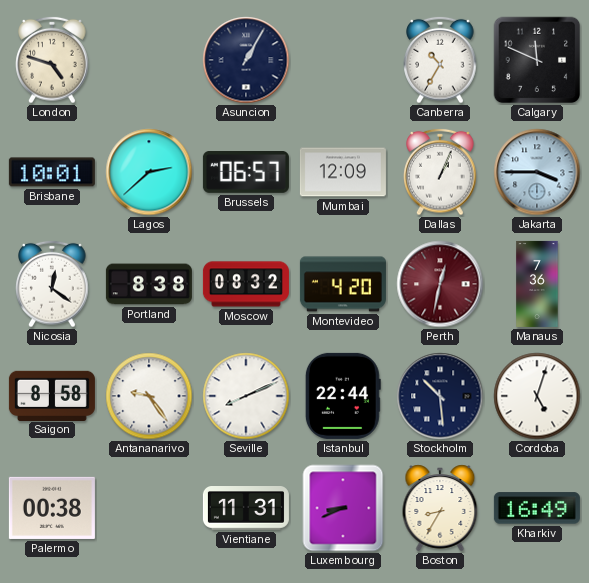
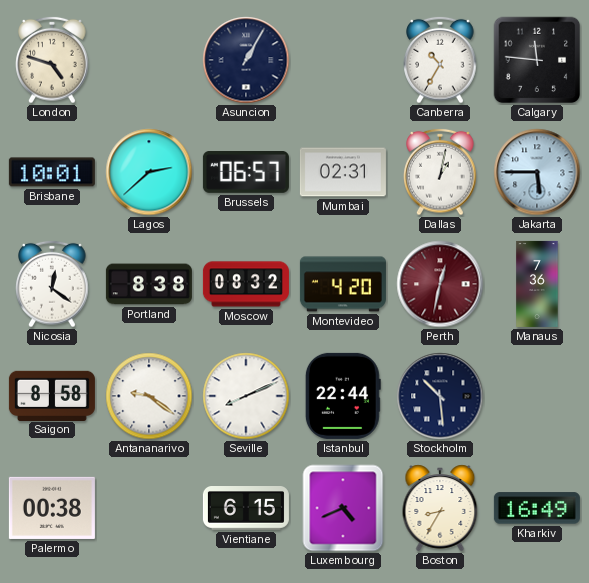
Calgary: 11:49 -> 11:46 (537, 60)
Mumbai: 12:09 -> 02:31 (343, 172)
Dallas: 1:04 -> 1:02 (440, 172)
Jakarta: 3:45 -> 5:45 (537, 172)
Antananarivo: 9:24 -> 9:21 (149, 396)
Cordoba: 5:03 -> none (537, 396)
Vientiane: 11:31 -> 6:15 (246, 509)
Luxembourg: 8:41 -> 4:41 (343, 508)
